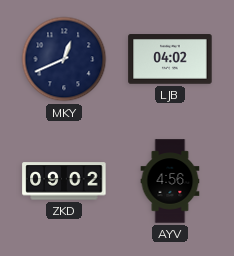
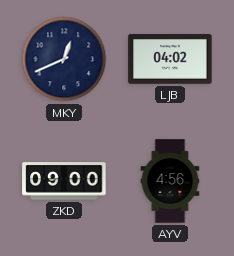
ZKD: 09:02 -> 09:00 (64, 181)
